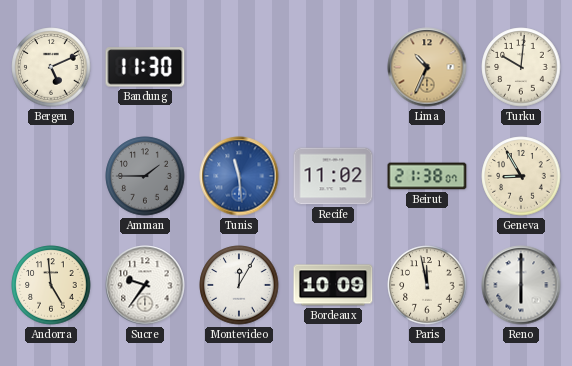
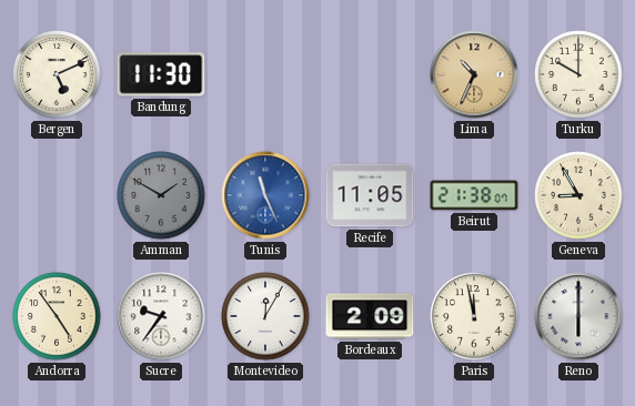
Turku: 10:01 -> 10:00 (578, 74)
Amman: 1:45 -> 1:50 (161, 195)
Tunis: 11:29 -> 11:26 (265, 195)
Recife: 11:02 -> 11:05 (370, 195)
Andorra: 4:59 -> 4:54 (57, 316)
Bordeaux: 10:09 -> 2:09 (370, 316)
